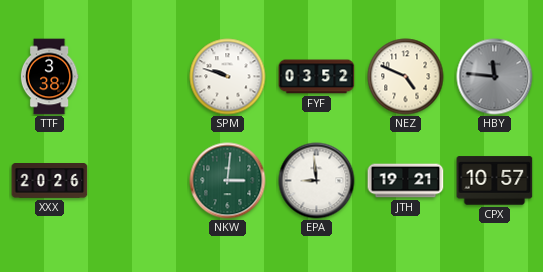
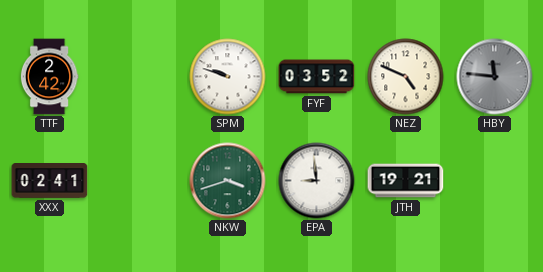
TTF: 3:38 -> 2:42 (49, 77)
XXX: 20:26 -> 02:41 (50, 181)
NKW: 3:01 -> 3:42 (228, 181)
CPX: 10:57 -> none (495, 181)
